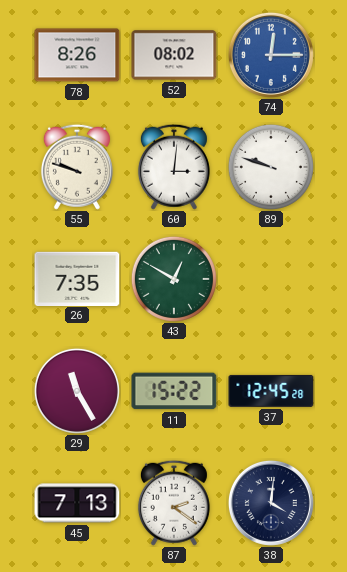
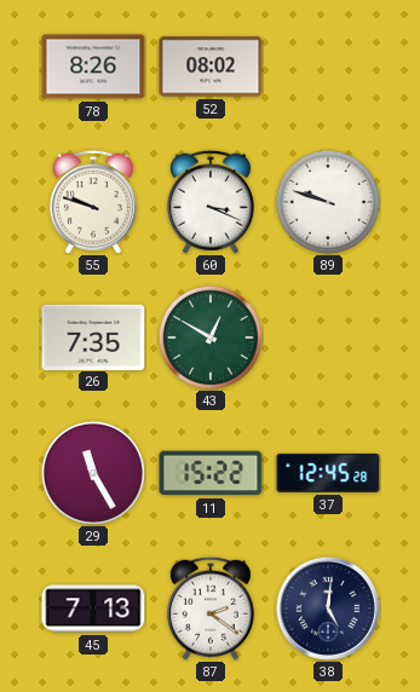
74: 12:15 -> none (271, 55)
60: 3:01 -> 3:19 (211, 202)
38: 4:01 -> 5:01 (328, 609)
